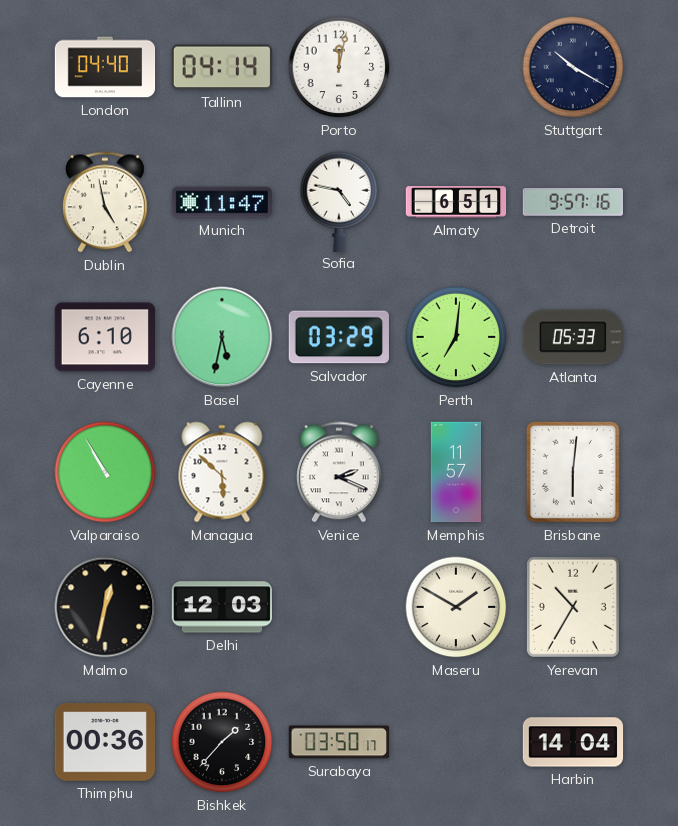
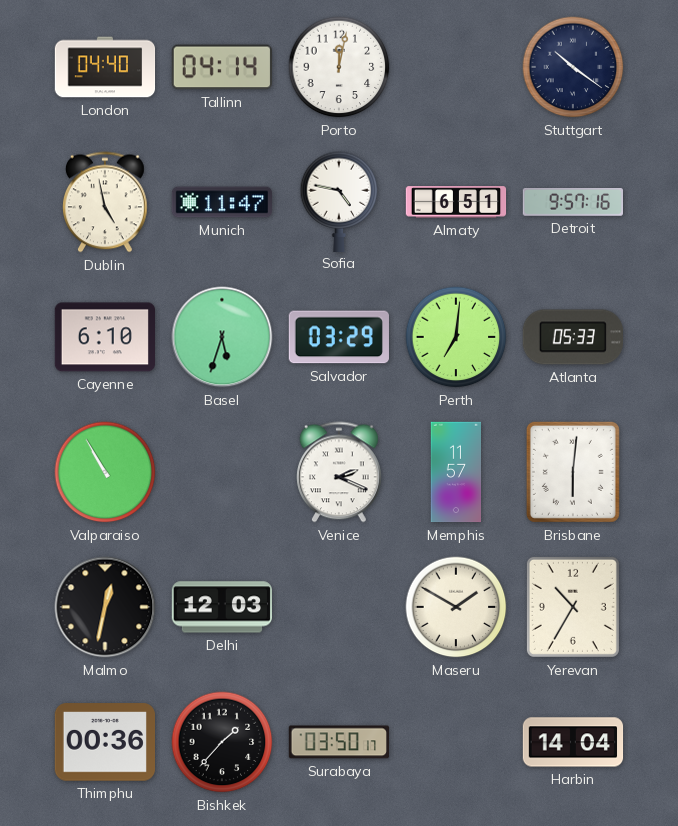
Stuttgart: 10:20 -> 10:21 (573, 67)
Basel: 5:32 -> 5:33 (222, 337)
Managua: 5:52 -> none (222, 472)
